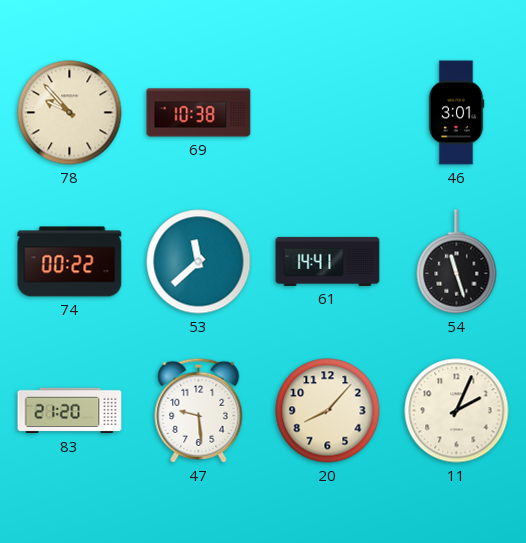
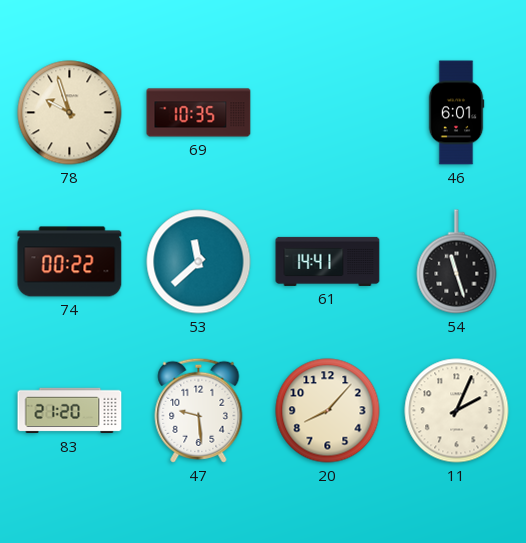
78: 9:53 -> 9:57 (70, 113)
69: 10:38 -> 10:35 (199, 113)
46: 3:01 -> 6:01 (456, 113)
